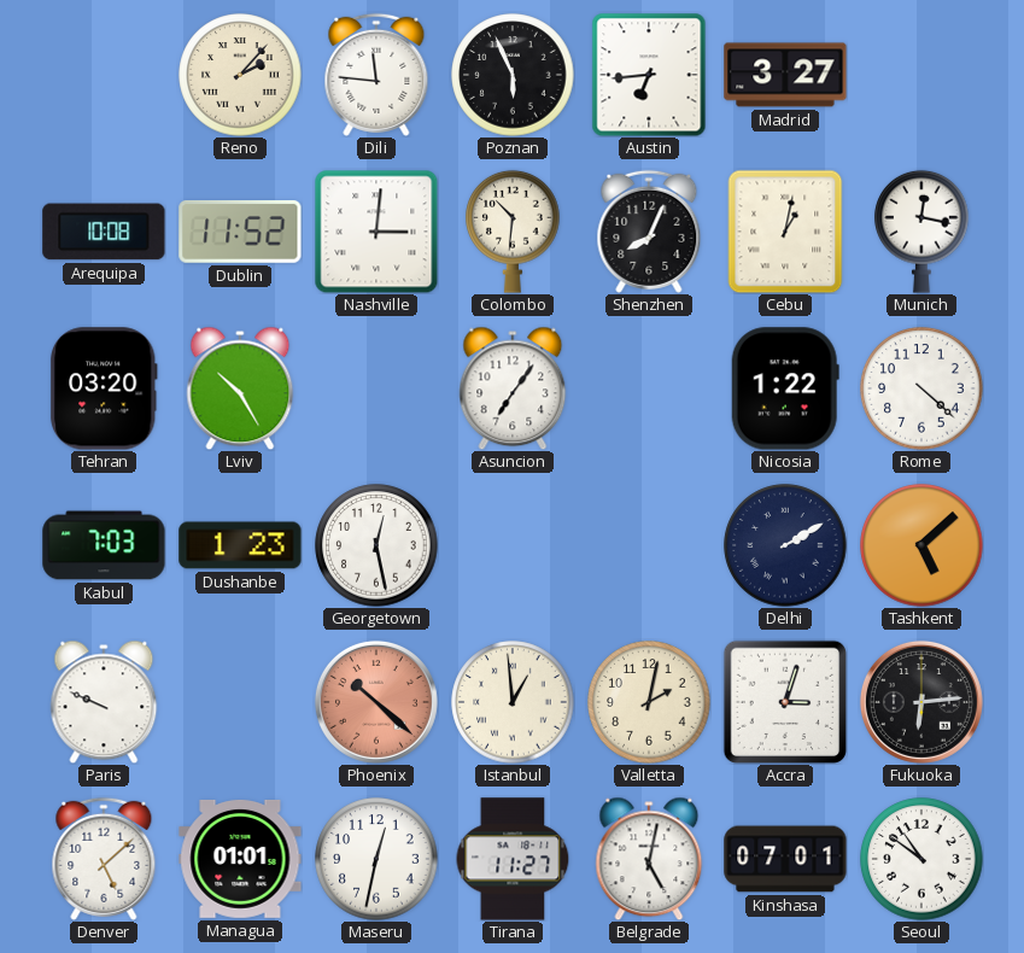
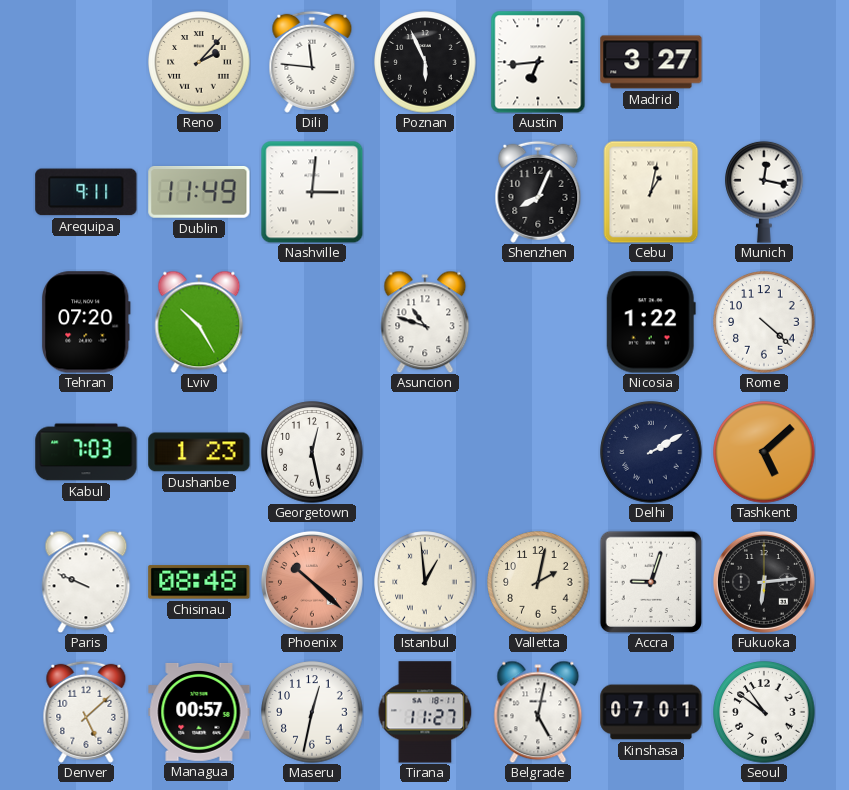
Arequipa: 10:08 -> 9:11 (86, 192)
Dublin: 11:52 -> 11:49 (199, 193)
Colombo: 10:31 -> none (513, 232)
Tehran: 03:20 -> 07:20 (86, 322)
Asuncion: 7:06 -> 10:48 (425, 322)
Chisinau: none -> 08:48 (199, 582)
Accra: 3:03 -> 9:03 (650, 581)
Managua: 01:01 -> 00:57 (199, 712)
